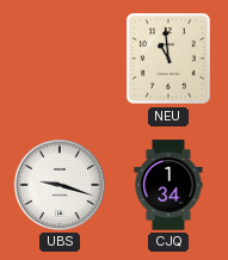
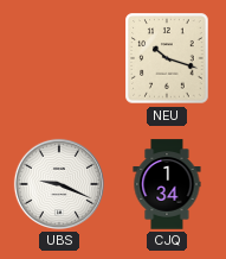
NEU: 10:59 -> 10:18 (167, 58)
UBS: 9:18 -> 9:19 (59, 184)
